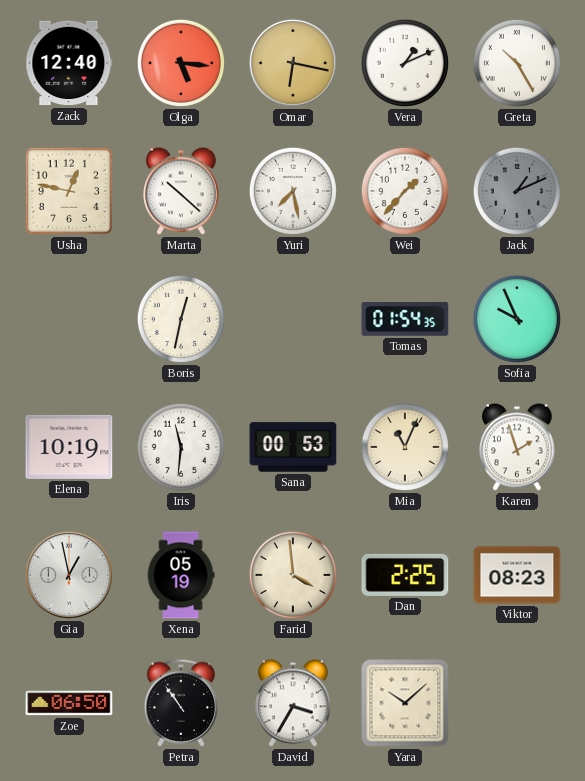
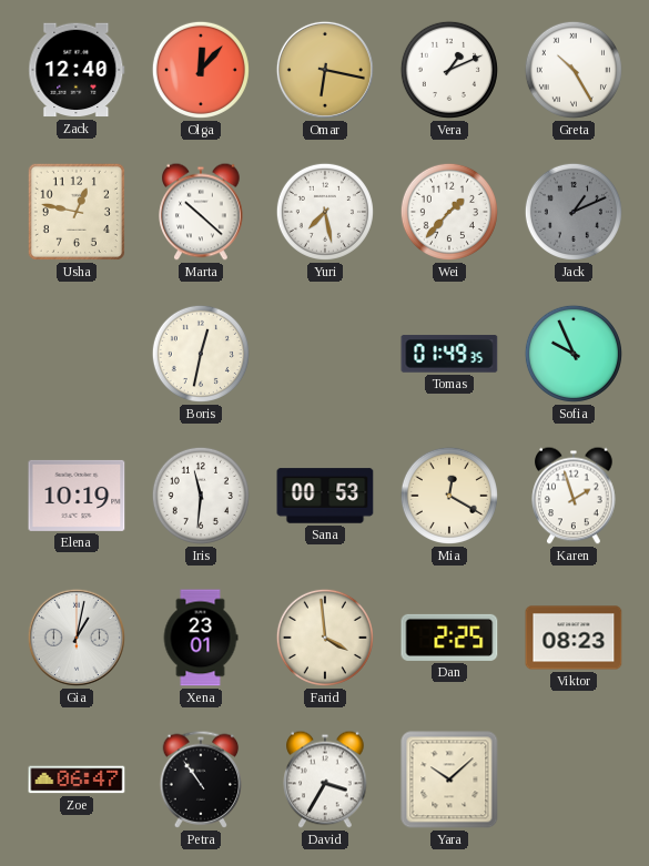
Olga: 5:16 -> 12:07 (201, 70)
Tomas: 01:54 -> 01:49 (449, 354)
Mia: 11:04 -> 12:20 (449, 496)
Gia: 12:58 -> 1:02 (77, 638)
Xena: 05:19 -> 23:01 (201, 638)
Zoe: 06:50 -> 06:47 (77, 780)
